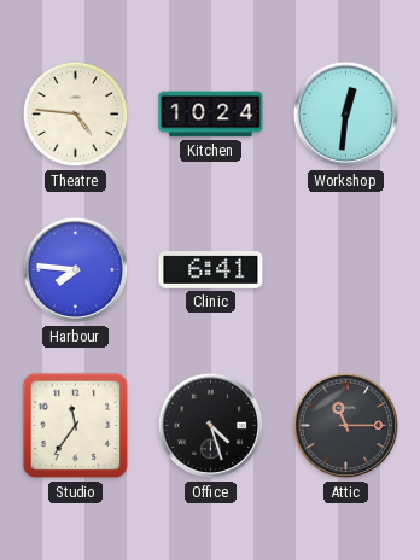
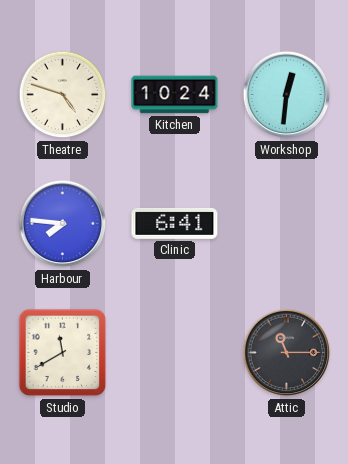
Theatre: 4:46 -> 4:48 (63, 95)
Studio: 11:36 -> 11:40 (63, 353)
Office: 4:27 -> none (211, 426)
